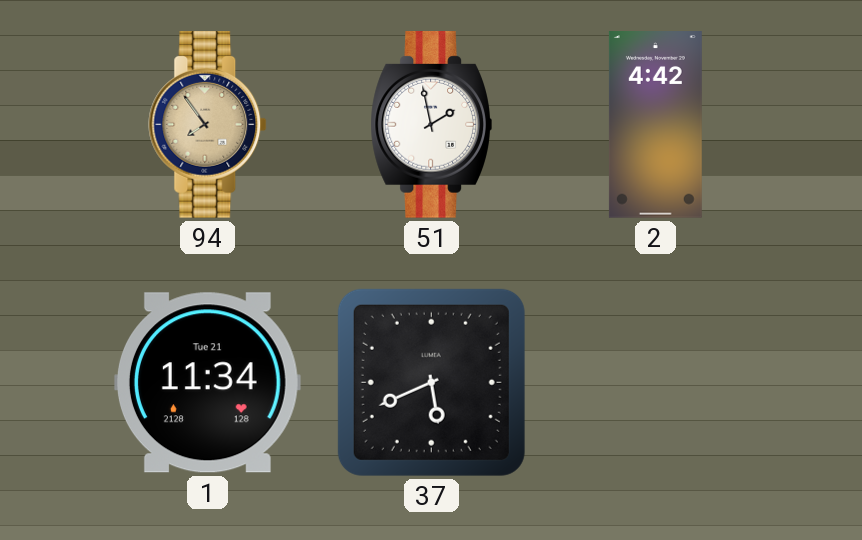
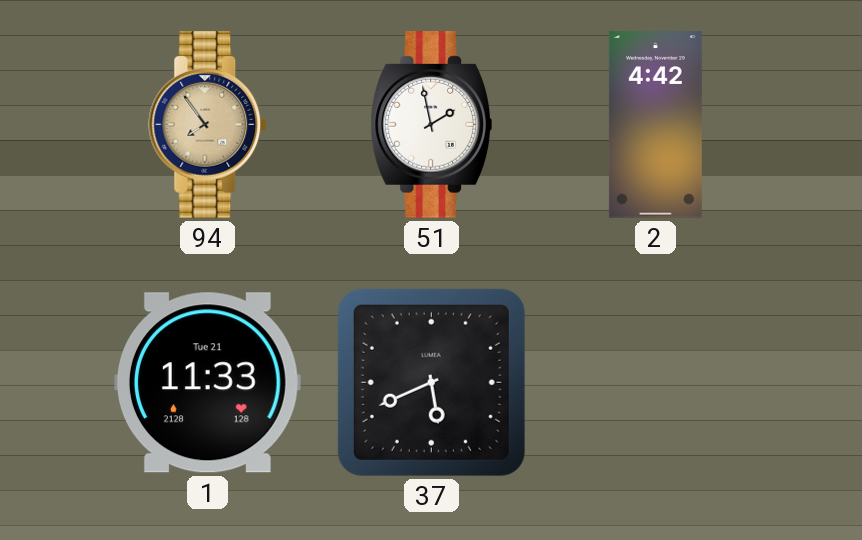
1: 11:34 -> 11:33 (207, 383)
